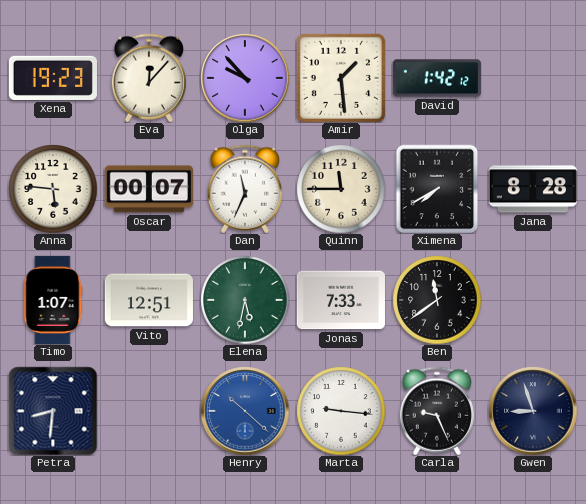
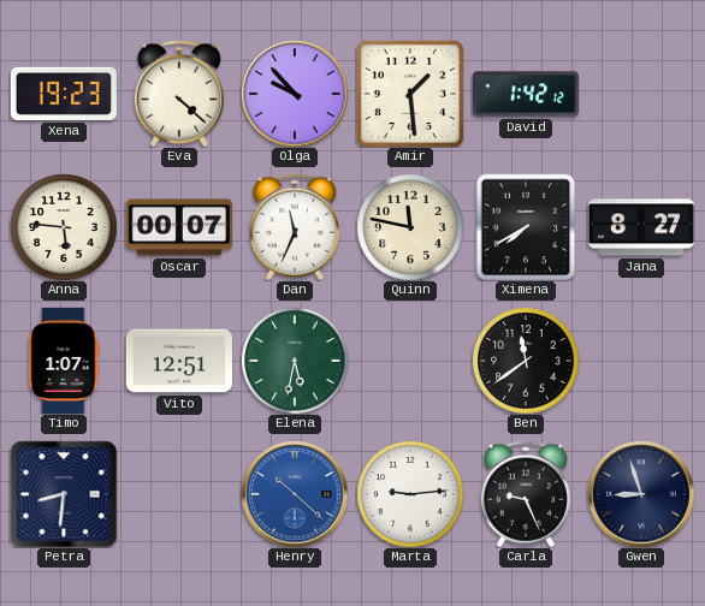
Eva: 12:07 -> 4:22 (179, 94)
Quinn: 11:45 -> 11:47 (410, 227)
Jana: 8:28 -> 8:27 (641, 227)
Jonas: 7:33 -> none (341, 300)
Marta: 9:16 -> 9:14 (410, 494)
